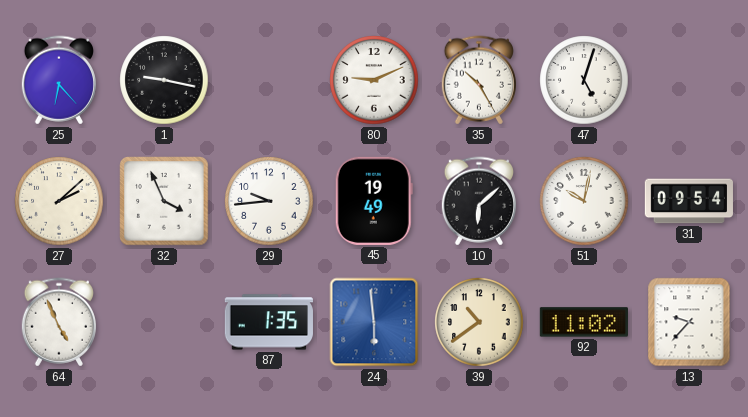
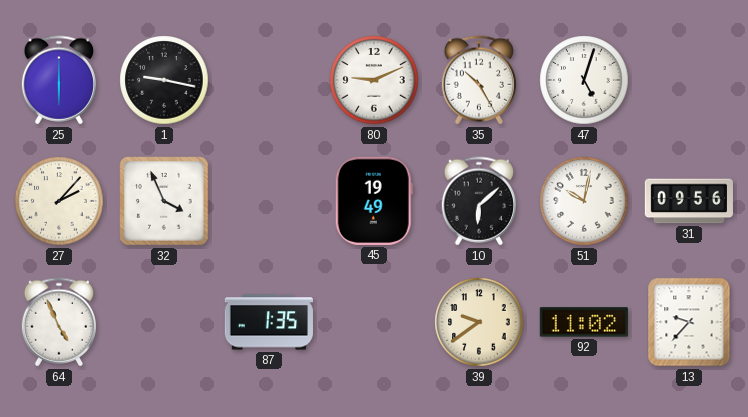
25: 6:23 -> 6:00 (59, 80)
27: 2:08 -> 2:07 (59, 201)
29: 9:44 -> none (269, 201)
31: 09:54 -> 09:56 (689, 201)
24: 5:59 -> none (374, 322)
39: 10:39 -> 9:39 (479, 322)
